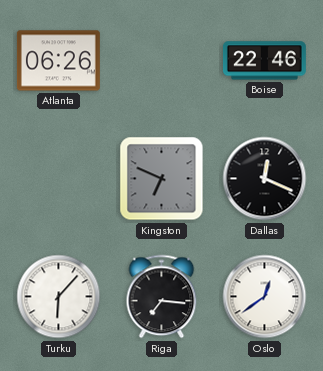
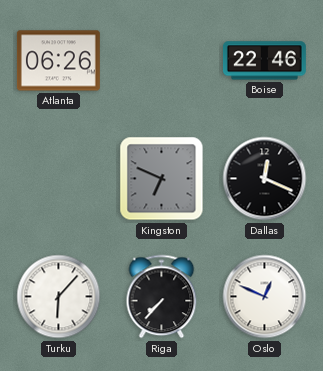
Riga: 7:16 -> 7:37 (162, 297)
Oslo: 12:39 -> 12:49 (265, 297)
